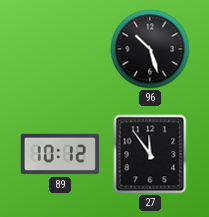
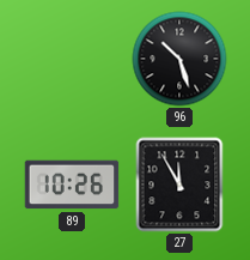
89: 10:12 -> 10:26 (72, 185)
27: 11:54 -> 11:55 (179, 185)
